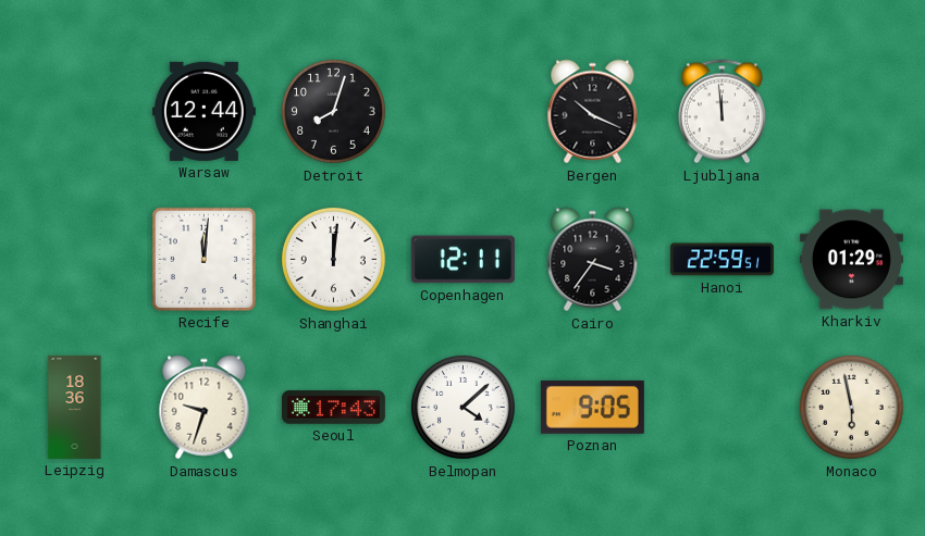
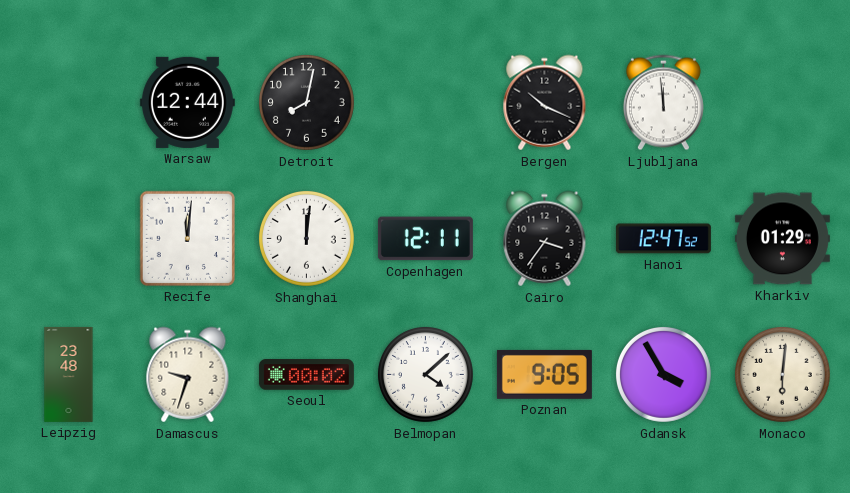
Detroit: 8:03 -> 8:02 (306, 102)
Hanoi: 22:59 -> 12:47 (663, 239)
Leipzig: 18:36 -> 23:48 (69, 374)
Seoul: 17:43 -> 00:02 (306, 375)
Gdansk: none -> 3:55 (663, 374)
Monaco: 5:58 -> 6:01 (782, 374)
